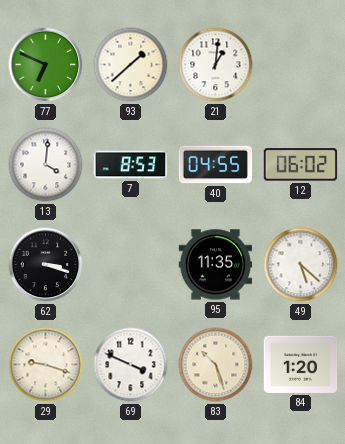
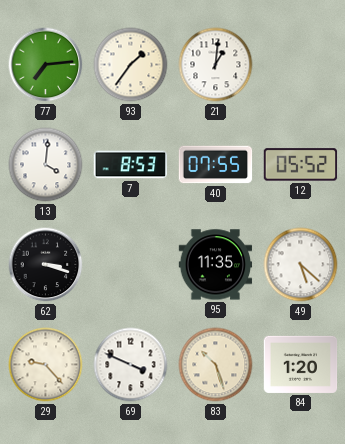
77: 6:49 -> 7:14 (46, 65)
93: 1:38 -> 1:36 (131, 65)
40: 04:55 -> 07:55 (216, 165)
12: 06:02 -> 05:52 (301, 165)
29: 9:18 -> 9:23 (46, 365)
